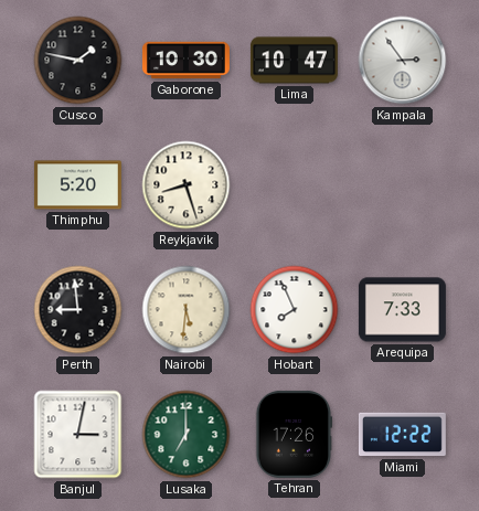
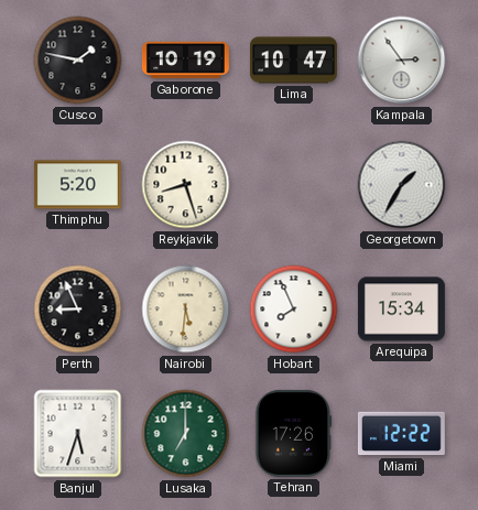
Gaborone: 10:30 -> 10:19 (185, 61)
Georgetown: none -> 1:35 (402, 185)
Perth: 8:59 -> 8:56 (78, 310)
Arequipa: 7:33 -> 15:34 (401, 310)
Banjul: 3:02 -> 5:33 (78, 434)
